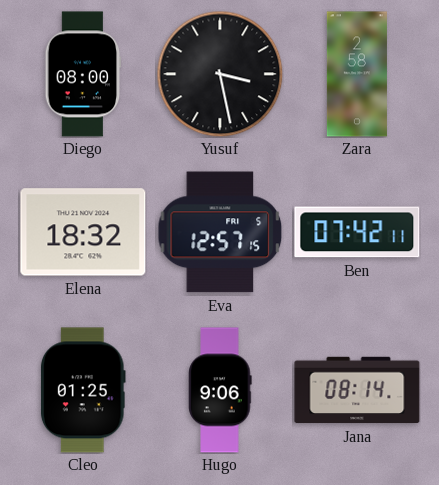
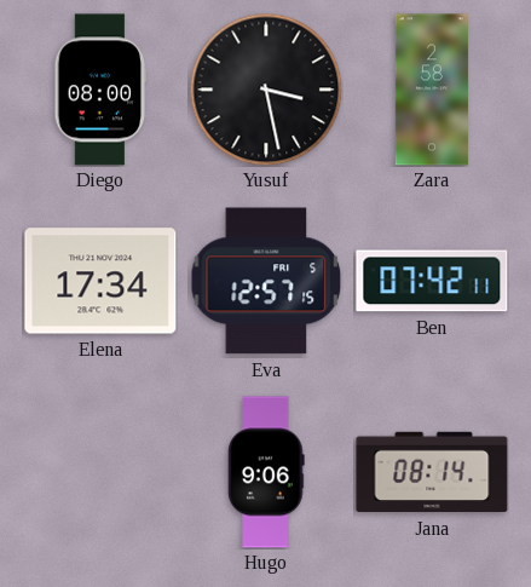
Elena: 18:32 -> 17:34 (100, 281)
Cleo: 01:25 -> none (83, 390)
